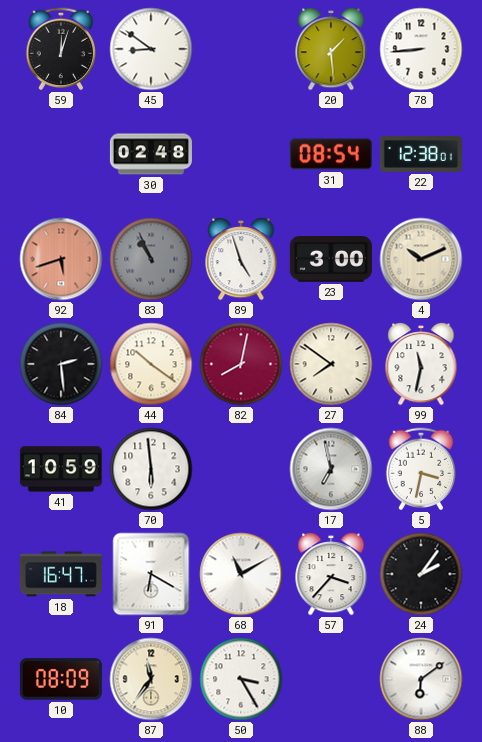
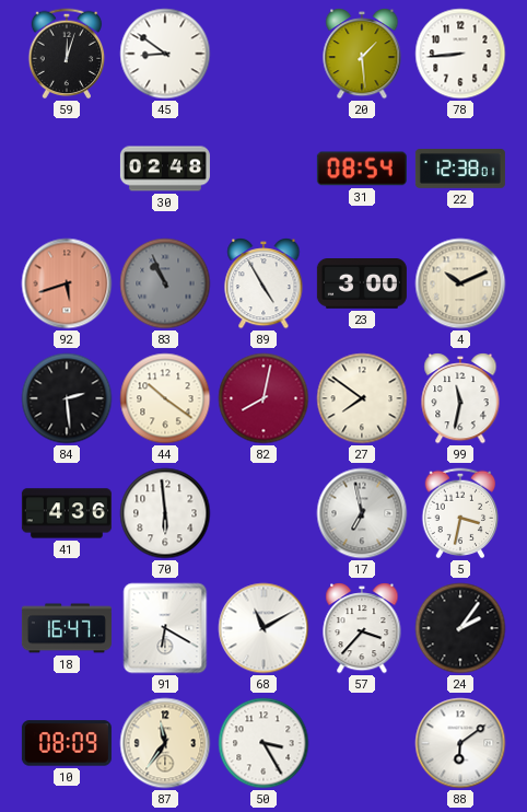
89: 4:57 -> 4:55 (263, 285)
41: 10:59 -> 4:36 (67, 513)
